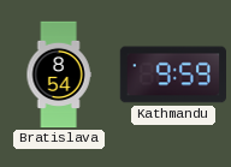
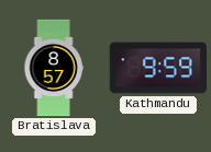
Bratislava: 8:54 -> 8:57 (54, 68)
